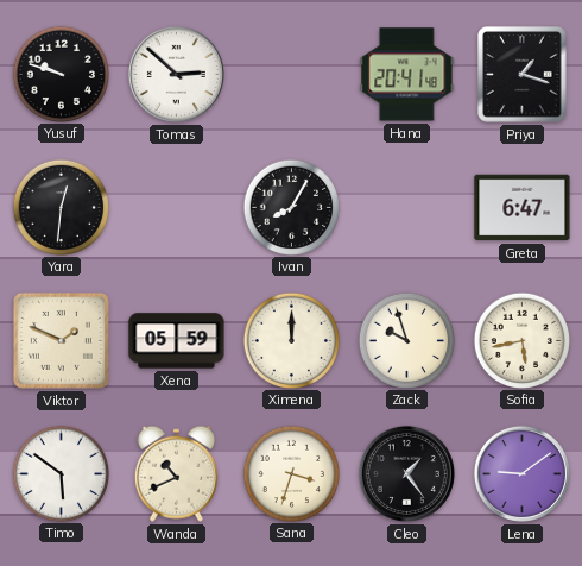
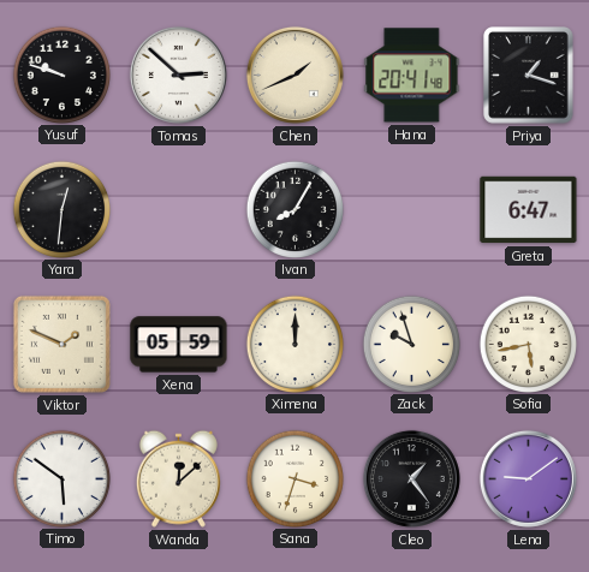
Chen: none -> 1:41 (294, 75)
Wanda: 10:41 -> 12:08 (178, 478)
